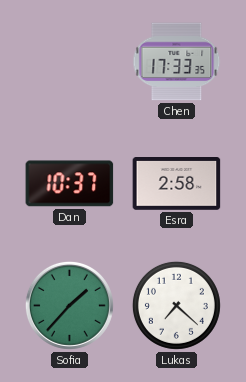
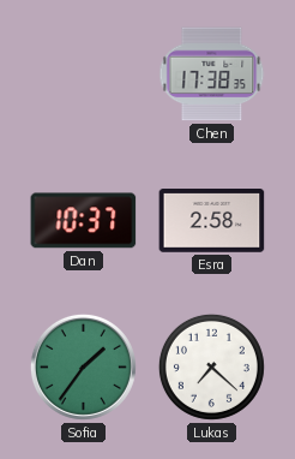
Chen: 17:33 -> 17:38 (212, 74)
Sofia: 1:37 -> 1:36 (83, 366)
